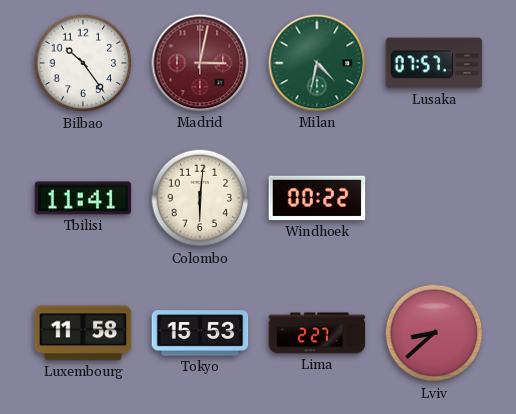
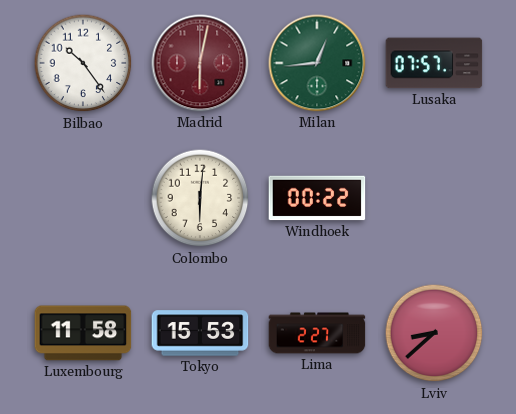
Madrid: 3:02 -> 6:02 (200, 63)
Milan: 4:32 -> 12:44 (317, 63)
Tbilisi: 11:41 -> none (83, 198)
